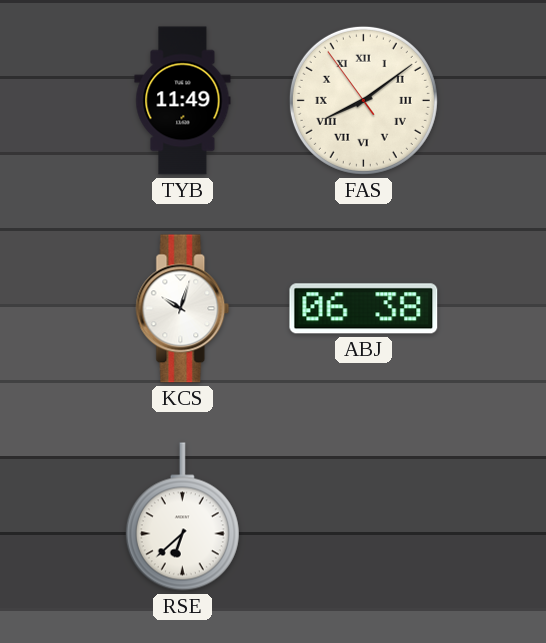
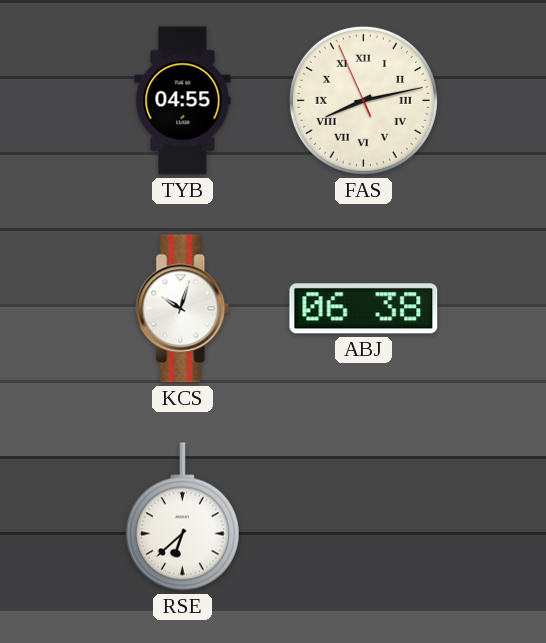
TYB: 11:49 -> 04:55 (183, 101)
FAS: 8:08 -> 8:12 (363, 100)
